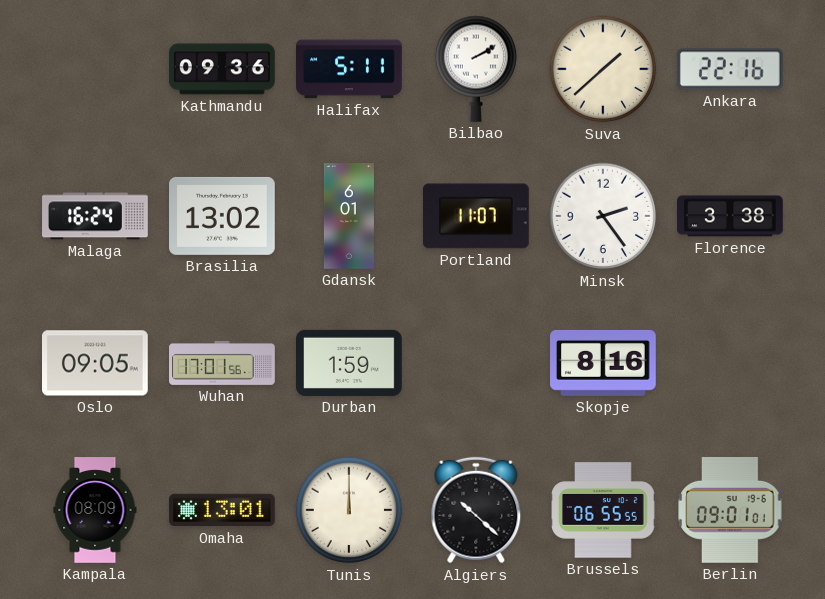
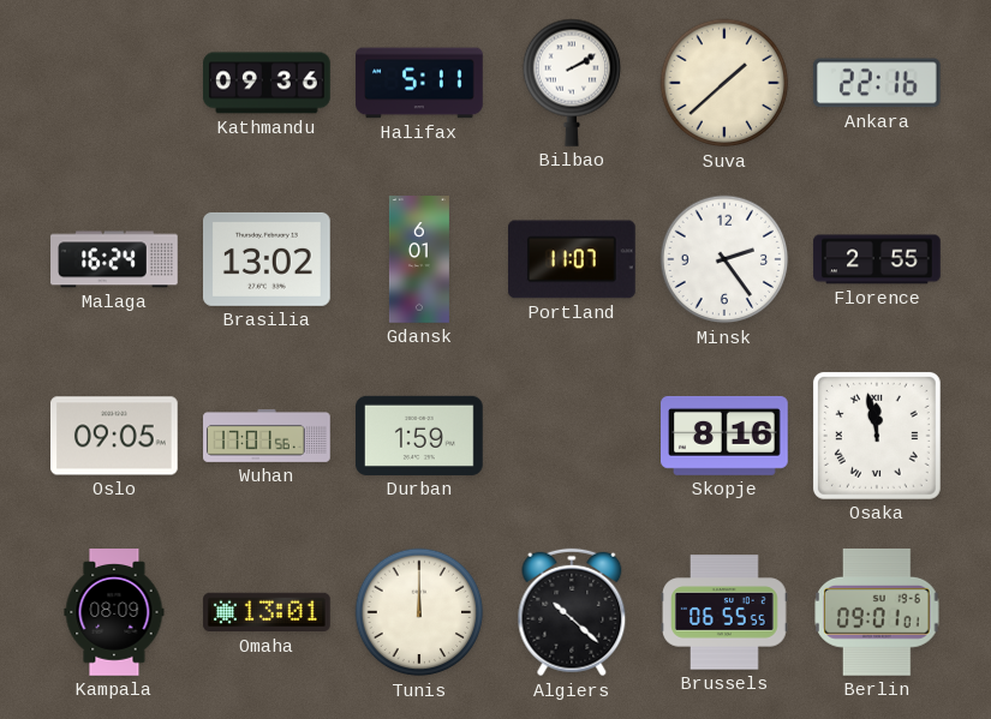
Florence: 3:38 -> 2:55 (877, 259)
Osaka: none -> 11:58 (877, 436)
